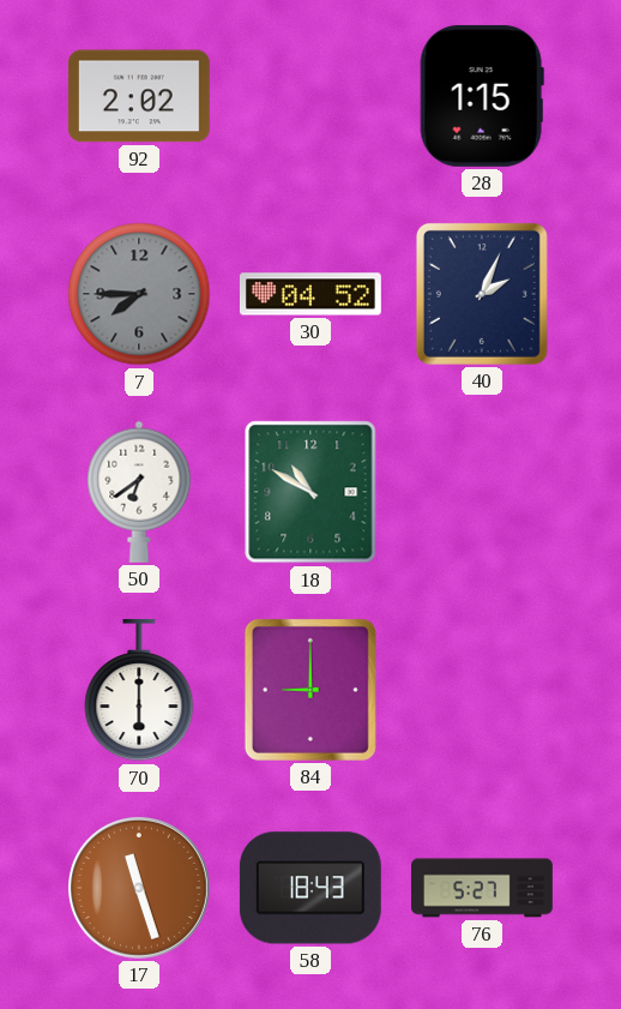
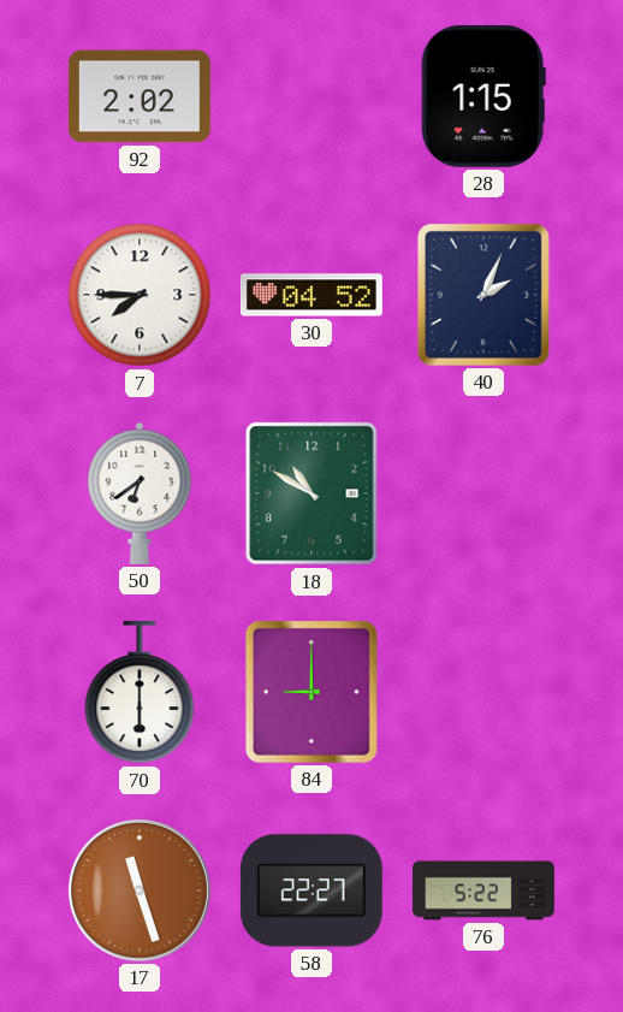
7 dial: grey -> white (140, 295)
58: 18:43 -> 22:27 (311, 890)
76: 5:27 -> 5:22 (485, 890)
